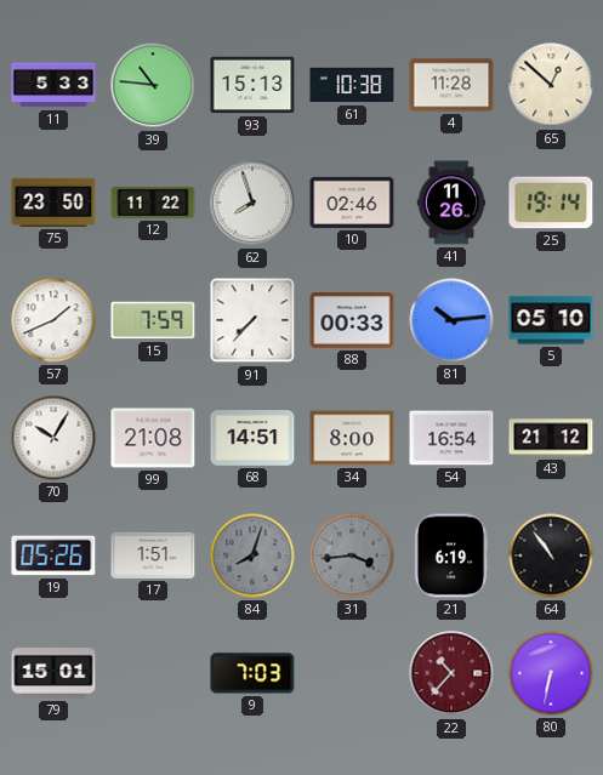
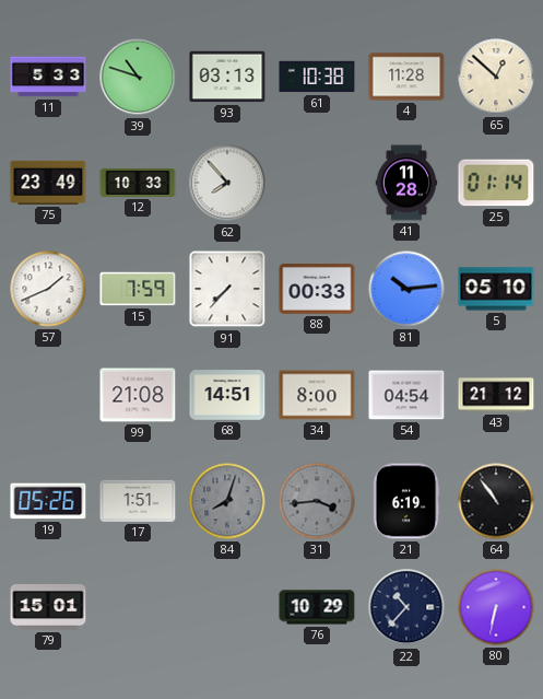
39: 10:46 -> 10:48 (138, 77)
93: 15:13 -> 03:13 (227, 77)
75: 23:50 -> 23:49 (48, 183)
12: 11:22 -> 10:33 (138, 183)
62: 7:57 -> 7:53 (227, 183)
10: 02:46 -> none (352, 203)
41: 11:26 -> 11:28 (406, 183)
25: 19:14 -> 01:14 (496, 183)
70: 10:05 -> none (53, 438)
54: 16:54 -> 04:54 (406, 395)
9: 7:03 -> none (252, 673)
76: none -> 10:29 (317, 607)
22 dial: burgundy -> navy (406, 607)
